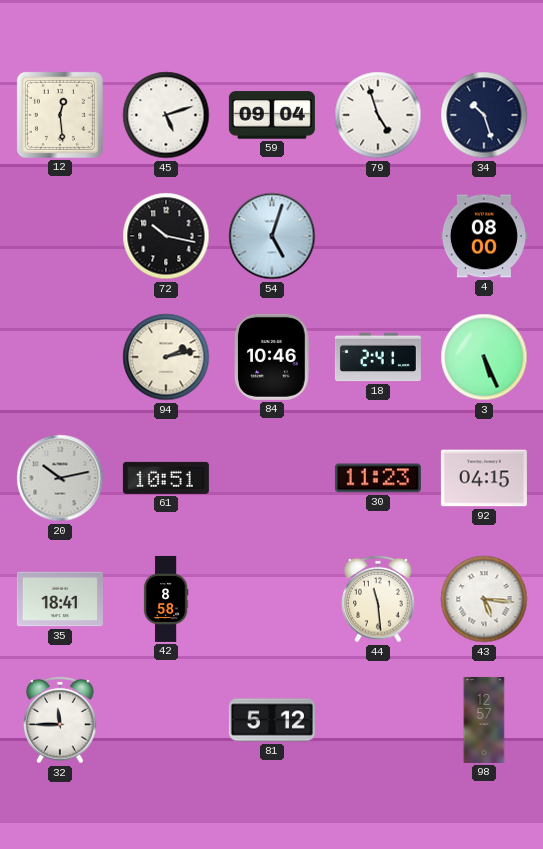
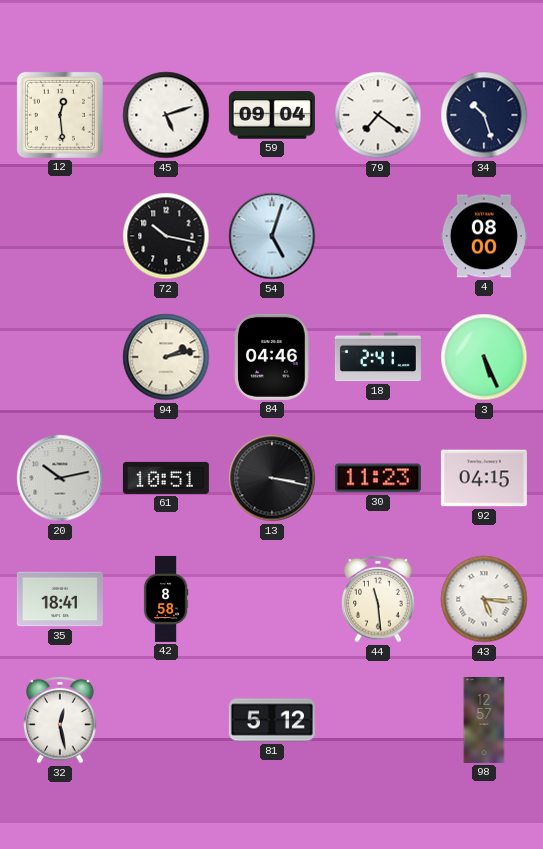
79: 4:57 -> 7:21 (378, 115)
84: 10:46 -> 04:46 (272, 357)
13: none -> 3:17 (272, 478)
32: 11:45 -> 12:28 (60, 720)
